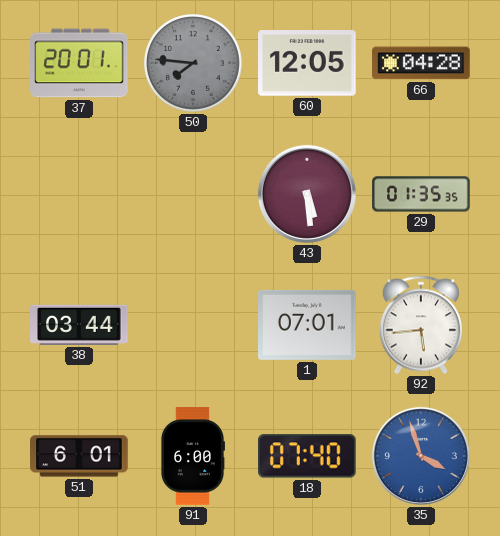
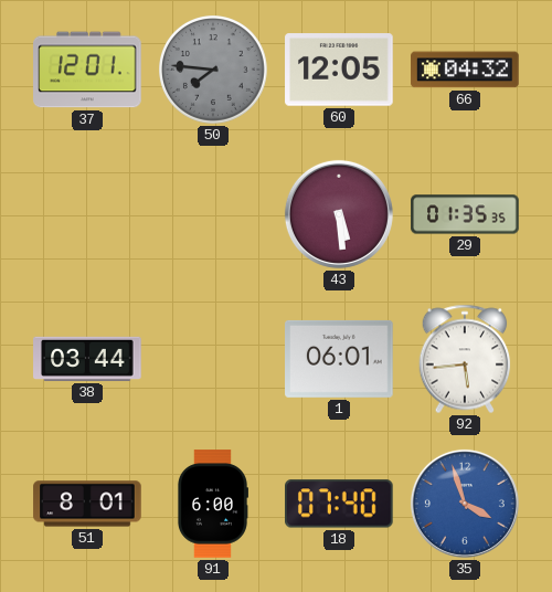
37: 20:01 -> 12:01 (87, 70)
66: 04:28 -> 04:32 (465, 70)
1: 07:01 -> 06:01 (339, 359)
51: 6:01 -> 8:01 (87, 504)
